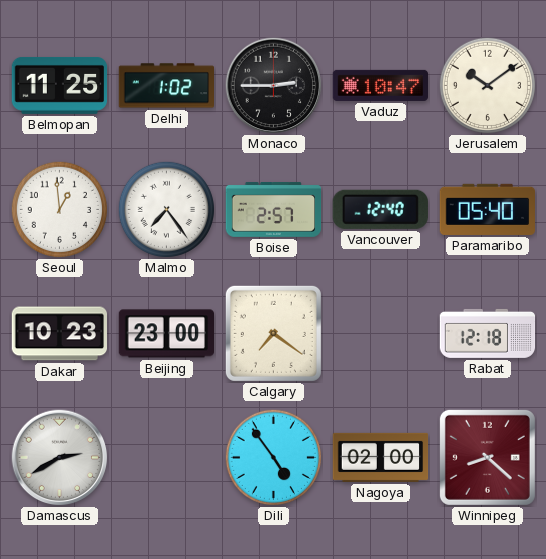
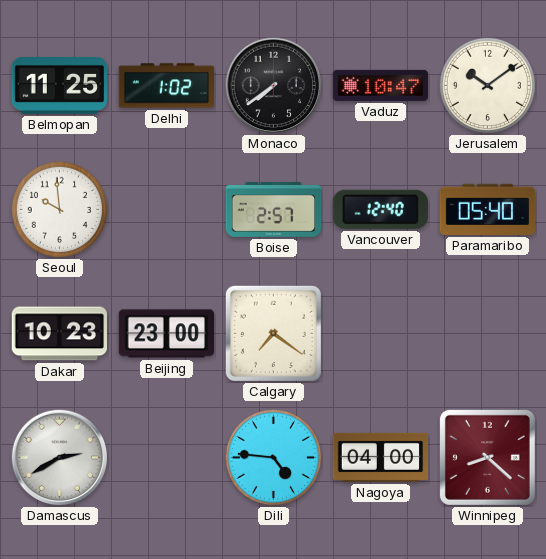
Monaco: 2:45 -> 7:39 (274, 86)
Seoul: 12:59 -> 9:59 (59, 209)
Malmo: 7:24 -> none (166, 209)
Rabat: 12:18 -> none (488, 333)
Dili: 4:54 -> 4:46 (273, 457)
Nagoya: 02:00 -> 04:00 (381, 457)
